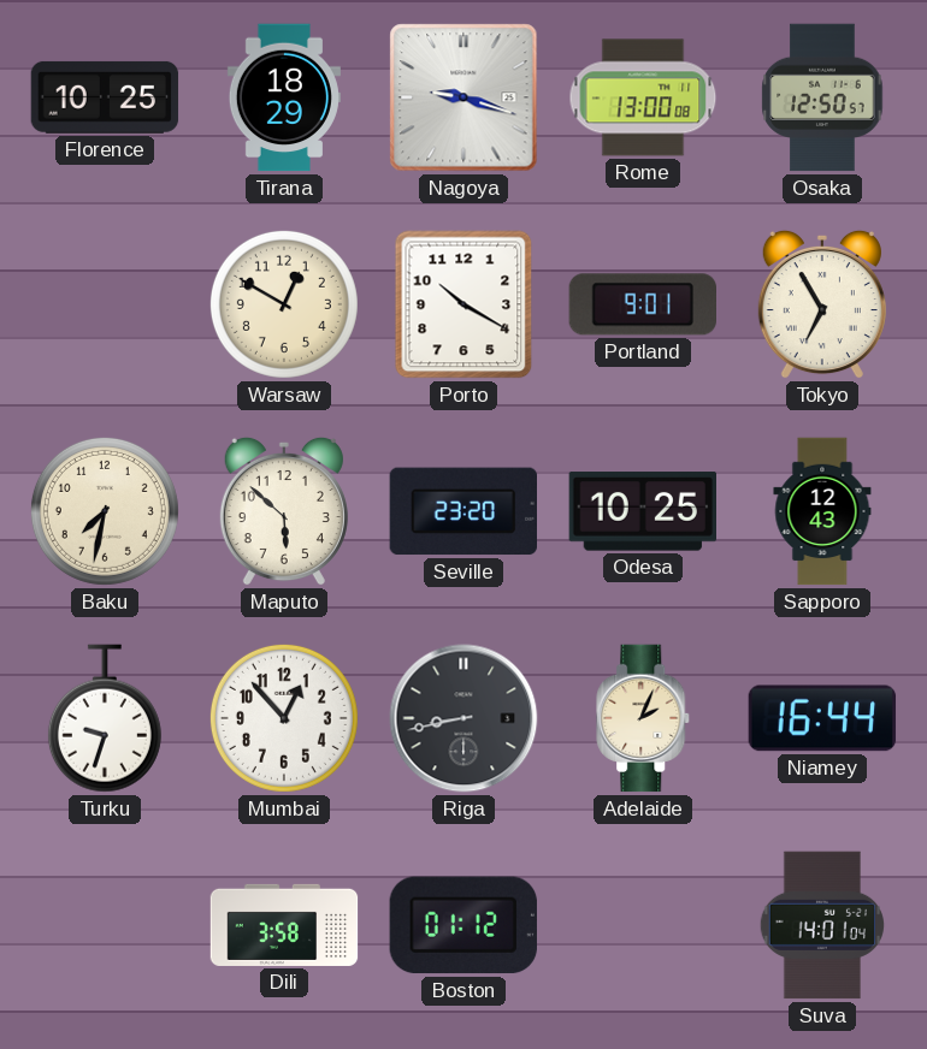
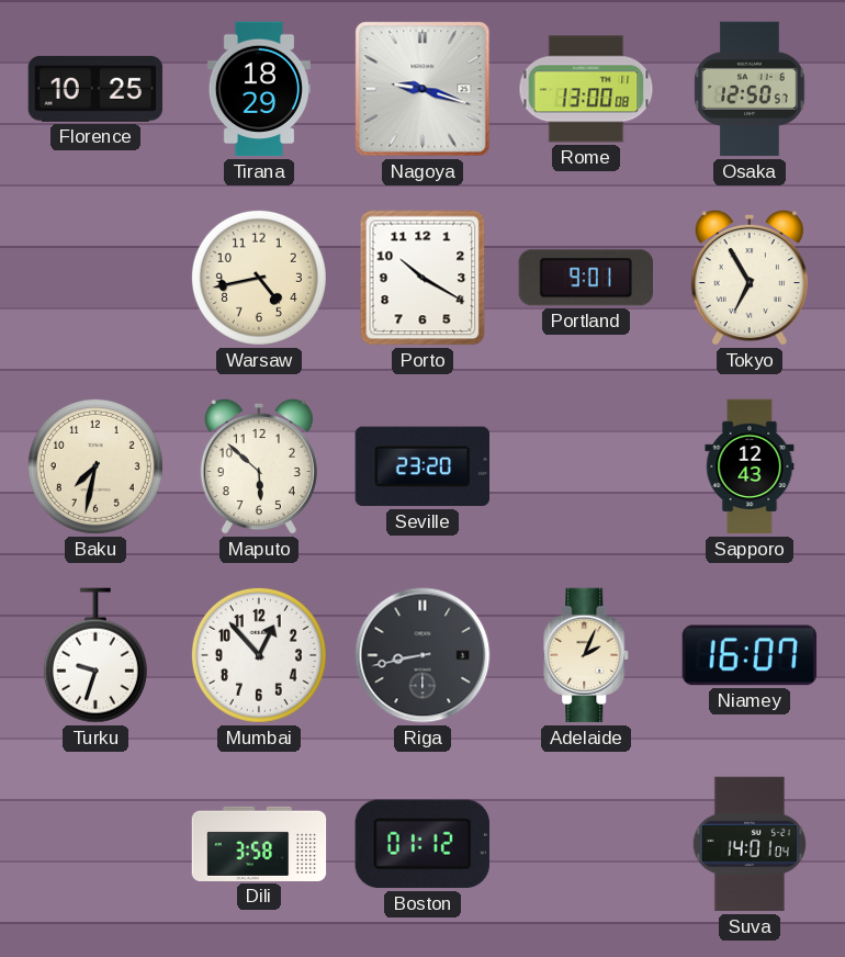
Warsaw: 12:50 -> 4:43 (259, 278)
Odesa: 10:25 -> none (642, 511)
Niamey: 16:44 -> 16:07 (750, 655)
